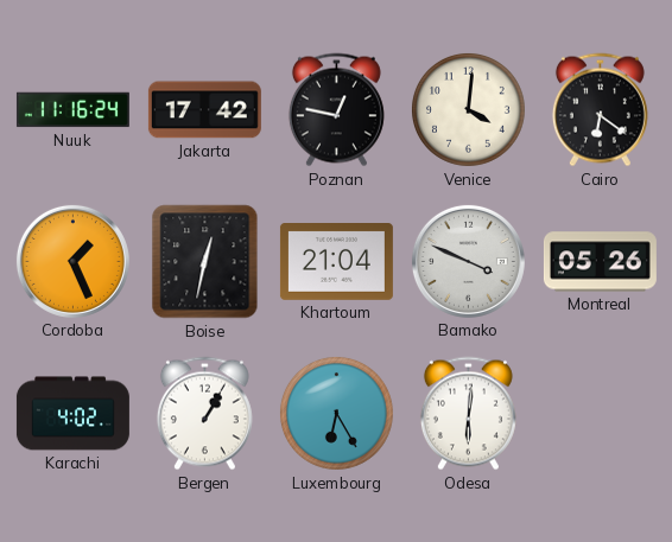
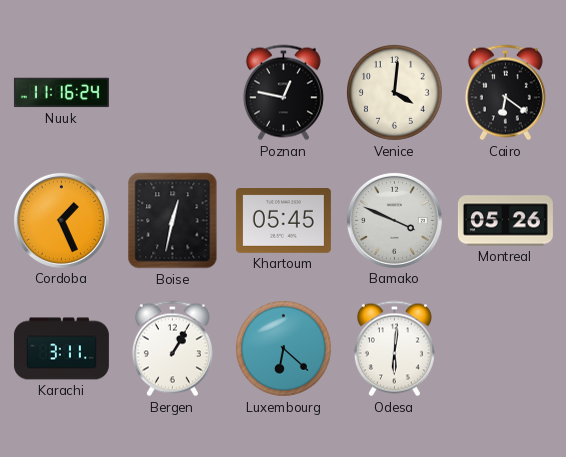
Jakarta: 17:42 -> none (204, 110)
Khartoum: 21:04 -> 05:45 (283, 221)
Karachi: 4:02 -> 3:11 (61, 349)
Luxembourg: 6:25 -> 6:22 (283, 348)
